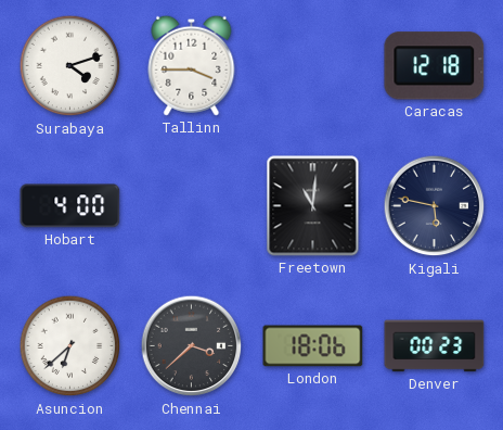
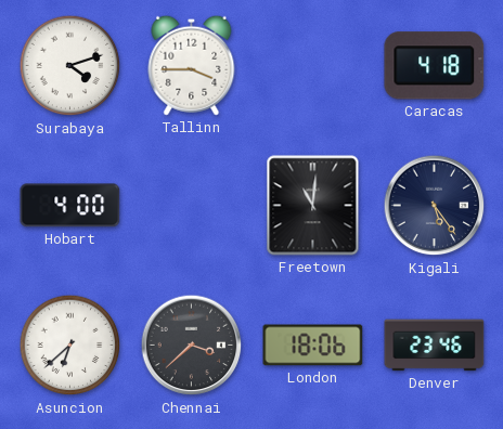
Caracas: 12:18 -> 4:18 (435, 66)
Kigali: 5:47 -> 5:24 (435, 206)
Denver: 00:23 -> 23:46 (435, 346)
